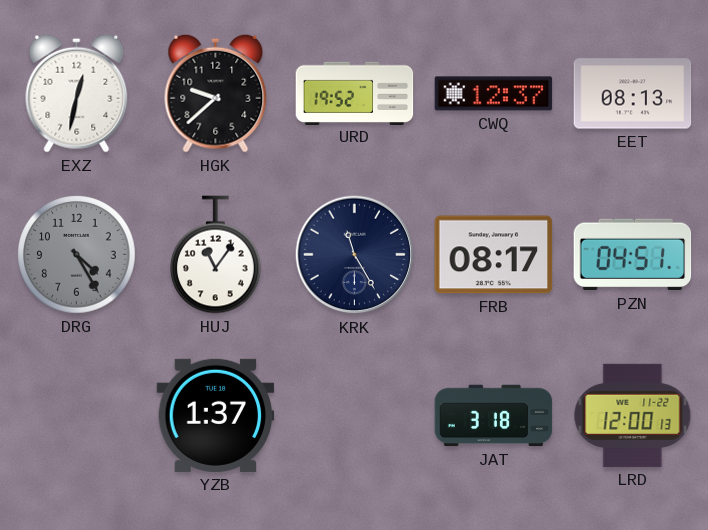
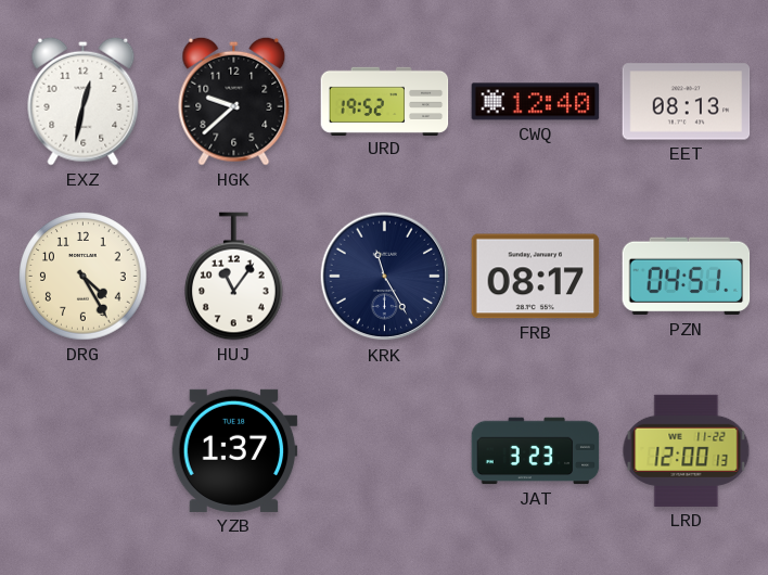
CWQ: 12:37 -> 12:40 (536, 102)
DRG dial: grey -> cream (84, 277)
JAT: 3:18 -> 3:23 (536, 451)
